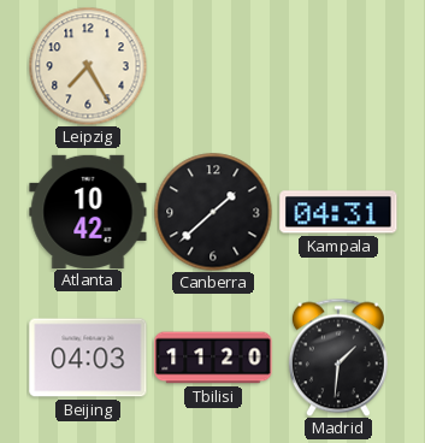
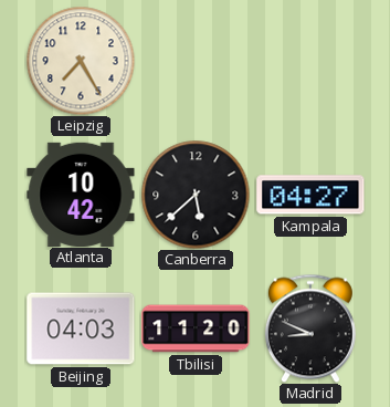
Canberra: 1:38 -> 5:38 (196, 195)
Kampala: 04:31 -> 04:27 (310, 195)
Madrid: 1:31 -> 8:49 (310, 328)
